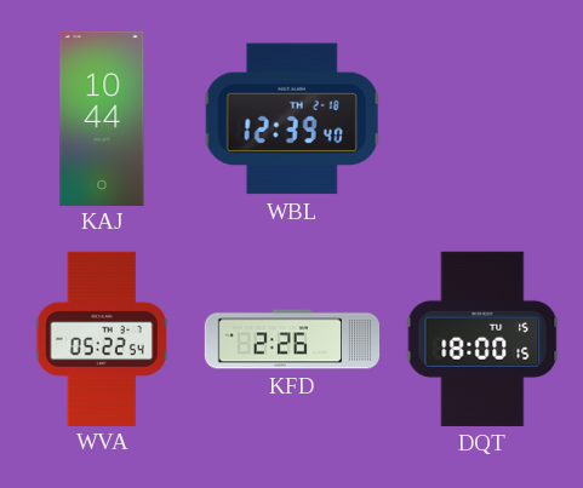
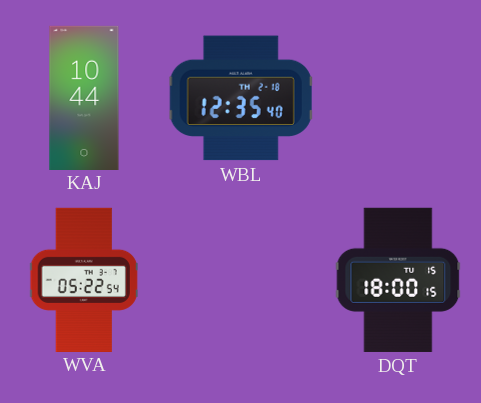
WBL: 12:39 -> 12:35 (241, 98)
KFD: 2:26 -> none (292, 339)
